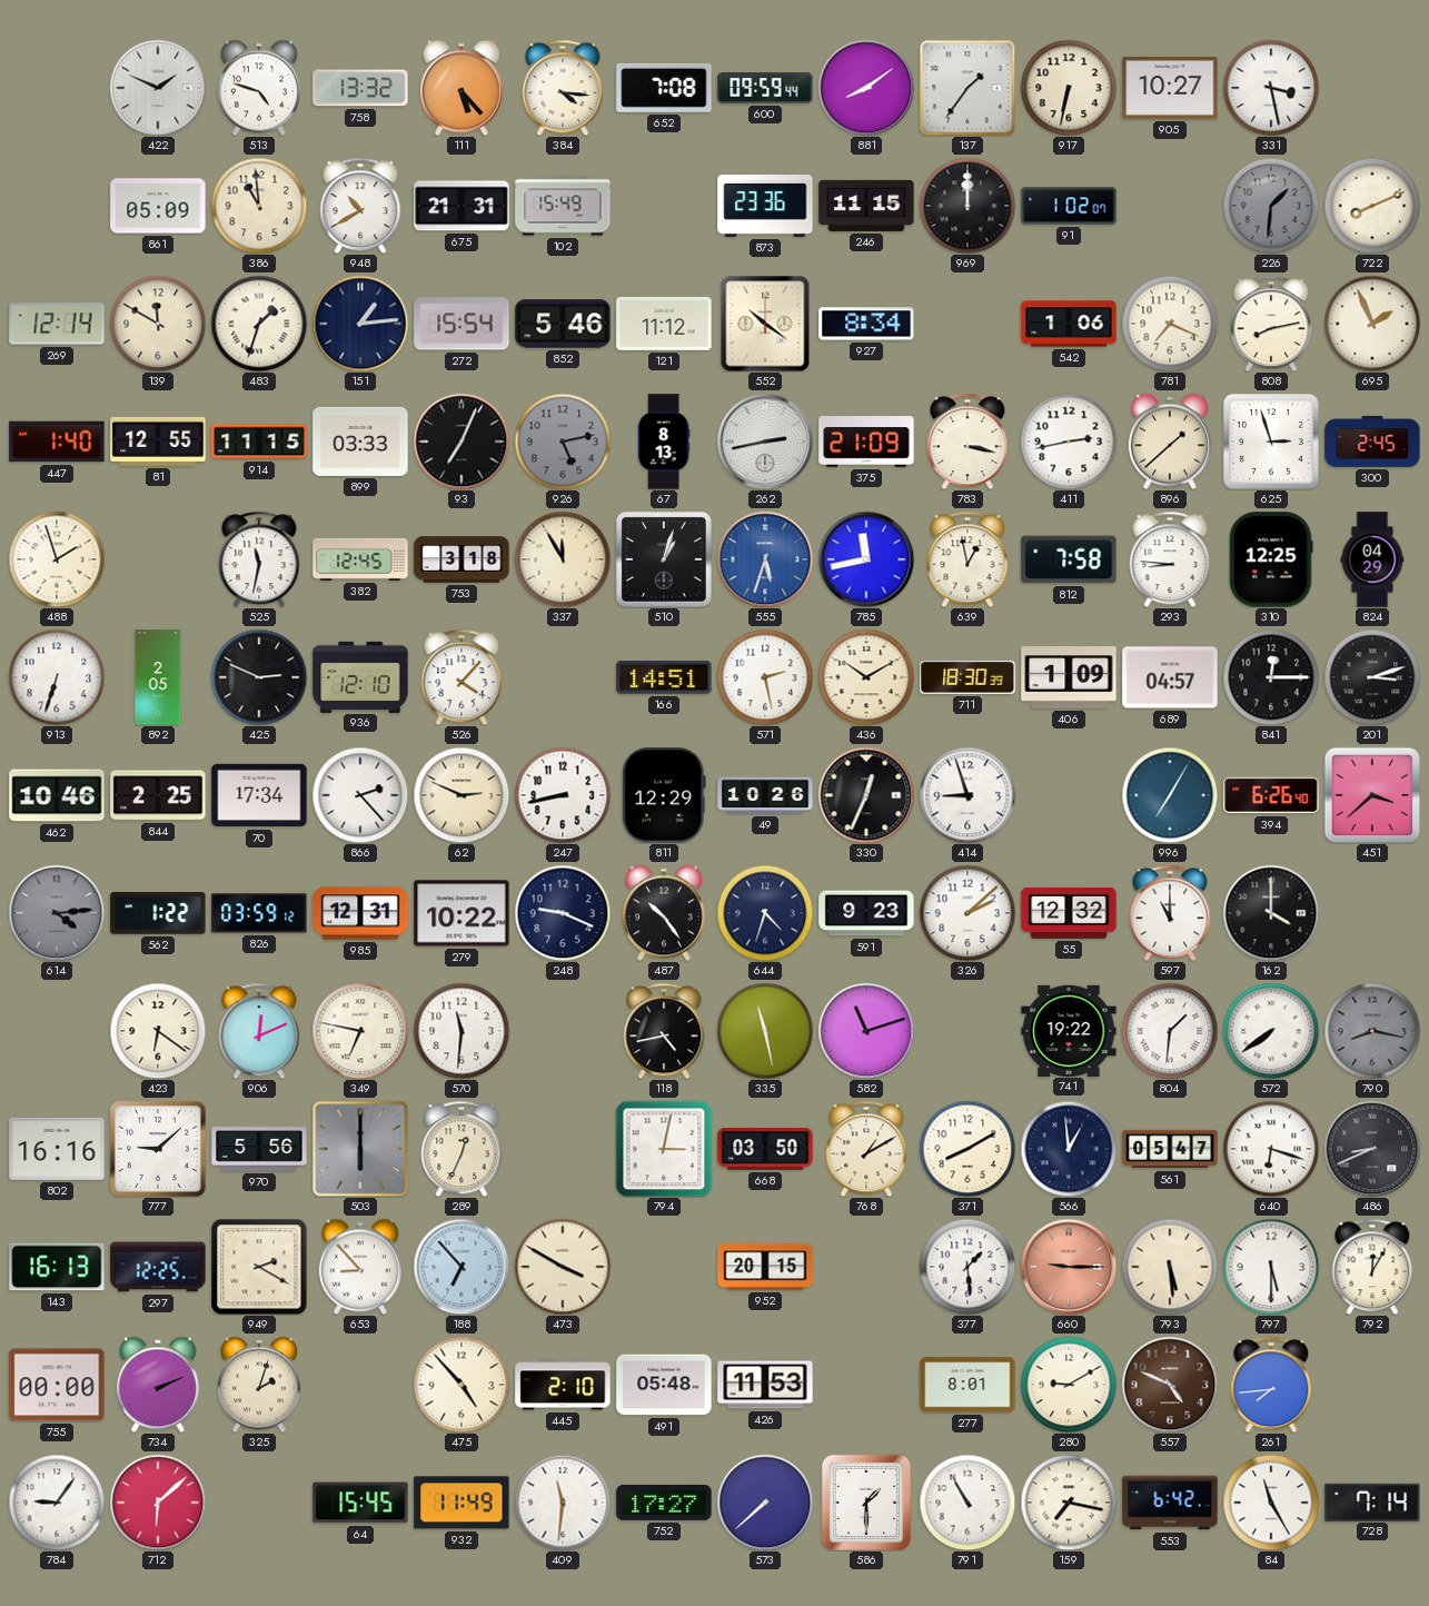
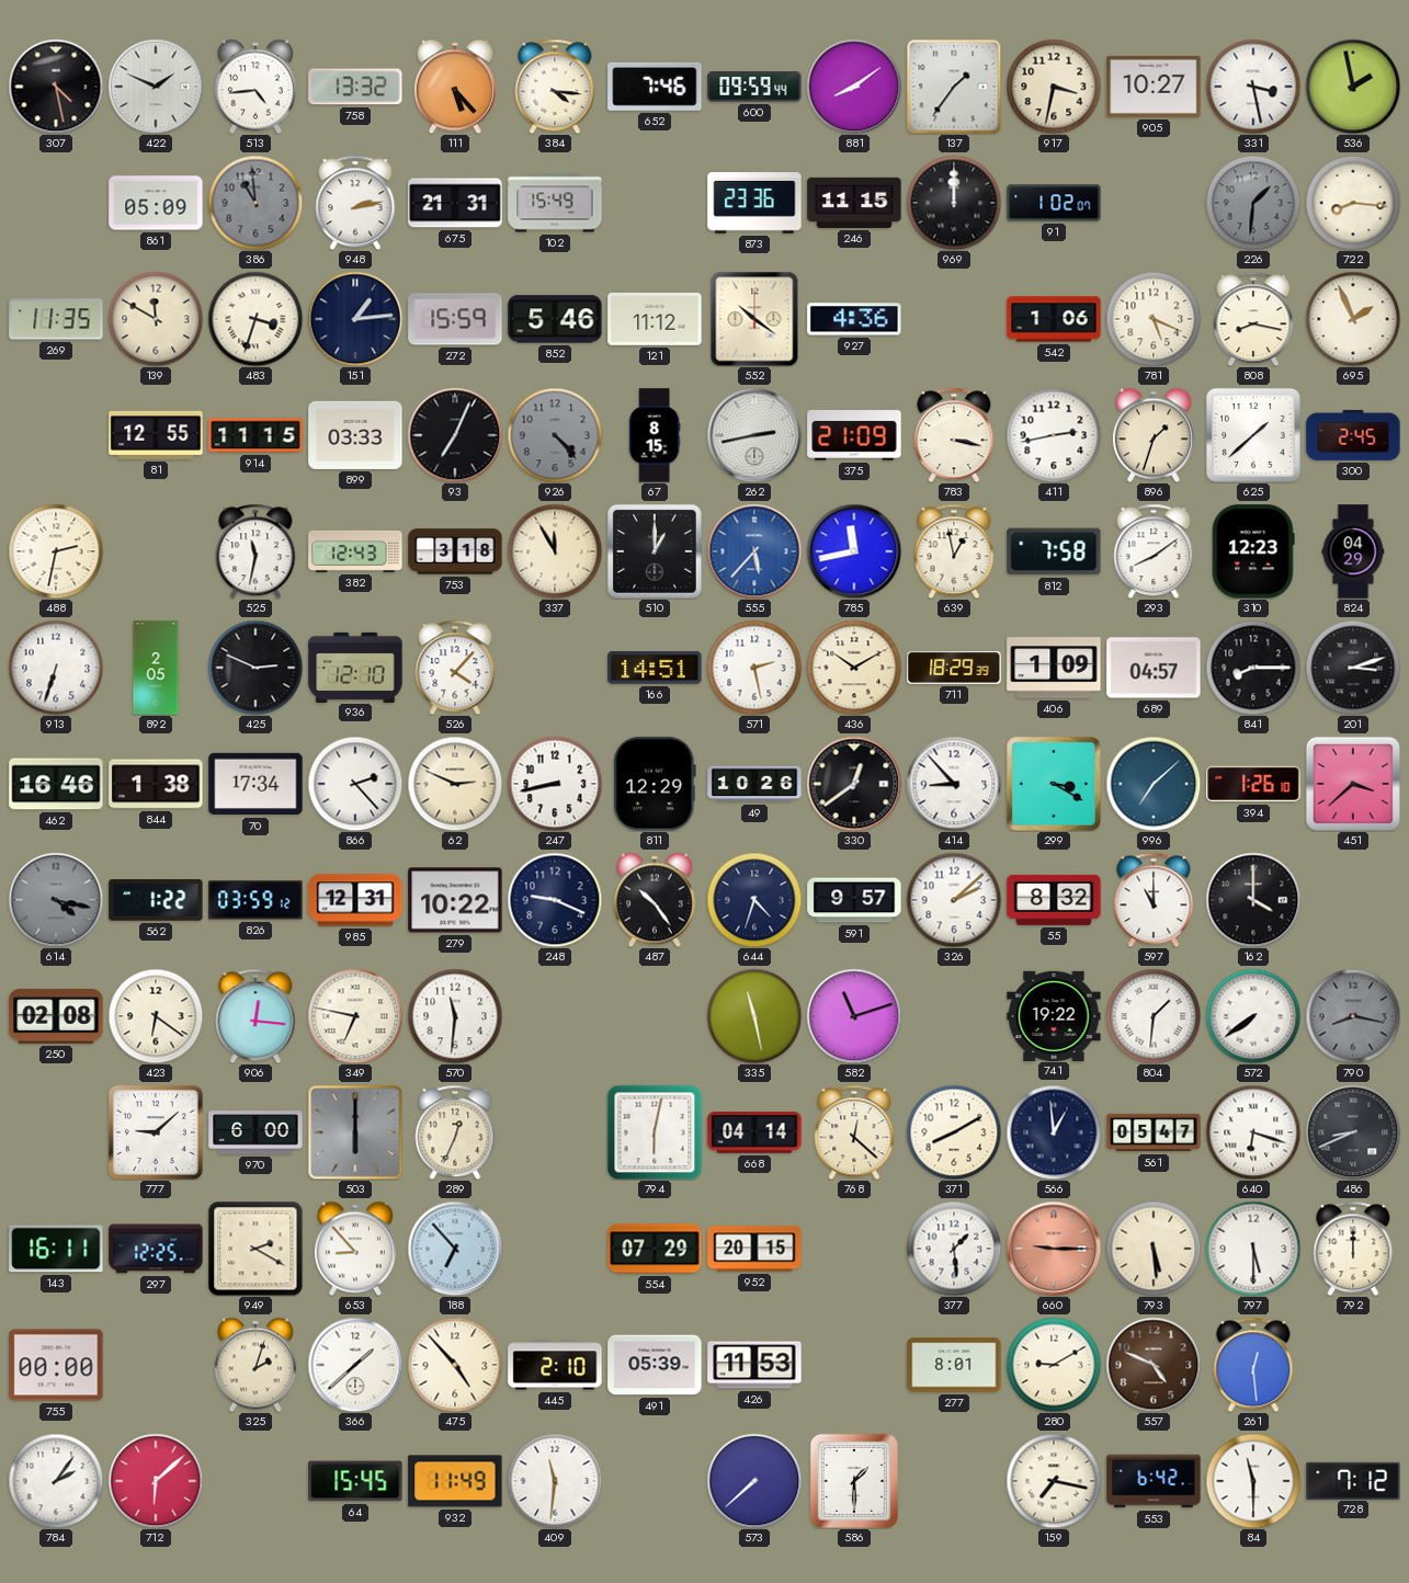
307: none -> 4:28 (56, 87)
513: 4:48 -> 4:44 (255, 87)
652: 7:08 -> 7:46 (655, 87)
917: 6:32 -> 3:32 (1054, 87)
536: none -> 1:58 (1353, 87)
386 dial: cream -> grey (255, 203)
948: 10:40 -> 2:13 (355, 203)
722: 8:11 -> 8:16 (1353, 203)
269: 12:14 -> 11:35 (56, 319)
483: 1:33 -> 3:33 (255, 319)
272: 15:54 -> 15:59 (455, 319)
927: 8:34 -> 4:36 (854, 319)
781: 7:19 -> 5:19 (1154, 319)
808: 8:13 -> 8:17 (1253, 319)
447: 1:40 -> none (57, 442)
926: 5:13 -> 4:23 (555, 435)
67: 8:13 -> 8:15 (655, 435)
896: 1:38 -> 1:33 (1154, 435)
625: 2:57 -> 1:38 (1253, 435)
488: 1:57 -> 2:32 (56, 551)
382: 12:45 -> 12:43 (355, 551)
510: 1:03 -> 1:00 (655, 551)
555: 5:33 -> 5:37 (754, 551)
293: 8:46 -> 8:09 (1154, 551)
310: 12:25 -> 12:23 (1253, 551)
711: 18:30 -> 18:29 (954, 668)
841: 12:15 -> 8:15 (1253, 668)
462: 10:46 -> 16:46 (56, 784)
844: 2:25 -> 1:38 (156, 784)
330: 12:34 -> 12:39 (854, 784)
414: 8:57 -> 8:53 (954, 784)
299: none -> 3:20 (1054, 784)
996: 7:05 -> 7:08 (1154, 784)
394: 6:26 -> 1:26 (1253, 784)
614: 4:14 -> 4:17 (56, 900)
591: 9:23 -> 9:57 (854, 900)
55: 12:32 -> 8:32 (1054, 900)
250: none -> 02:08 (56, 1016)
906: 12:11 -> 12:16 (255, 1016)
118: 4:43 -> none (664, 1031)
802: 16:16 -> none (57, 1149)
970: 5:56 -> 6:00 (255, 1132)
794: 3:02 -> 6:02 (655, 1132)
668: 03:50 -> 04:14 (754, 1132)
768: 1:10 -> 12:22 (854, 1132)
143: 16:13 -> 16:11 (56, 1249)
473: 3:50 -> none (563, 1267)
554: none -> 07:29 (655, 1249)
792: 12:05 -> 12:00 (1353, 1249)
734: 2:11 -> none (158, 1385)
366: none -> 1:38 (355, 1365)
491: 05:48 -> 05:39 (655, 1365)
261: 7:44 -> 12:29 (1253, 1365)
784: 9:06 -> 2:06 (56, 1481)
752: 17:27 -> none (664, 1503)
791: 10:55 -> none (967, 1503)
84: 11:25 -> 11:30 (1253, 1481)
728: 7:14 -> 7:12 (1353, 1480)
